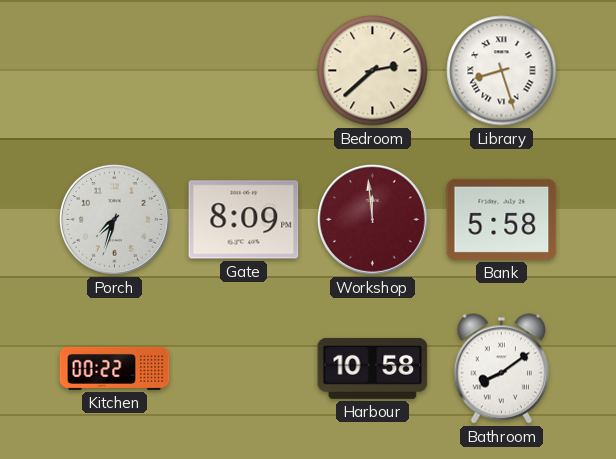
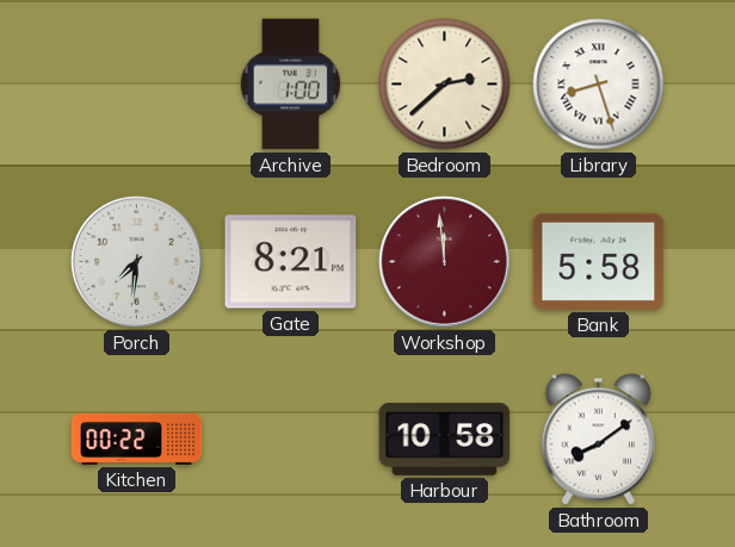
Archive: none -> 1:00 (290, 85)
Porch: 7:33 -> 7:31 (136, 261)
Gate: 8:09 -> 8:21 (291, 262)
